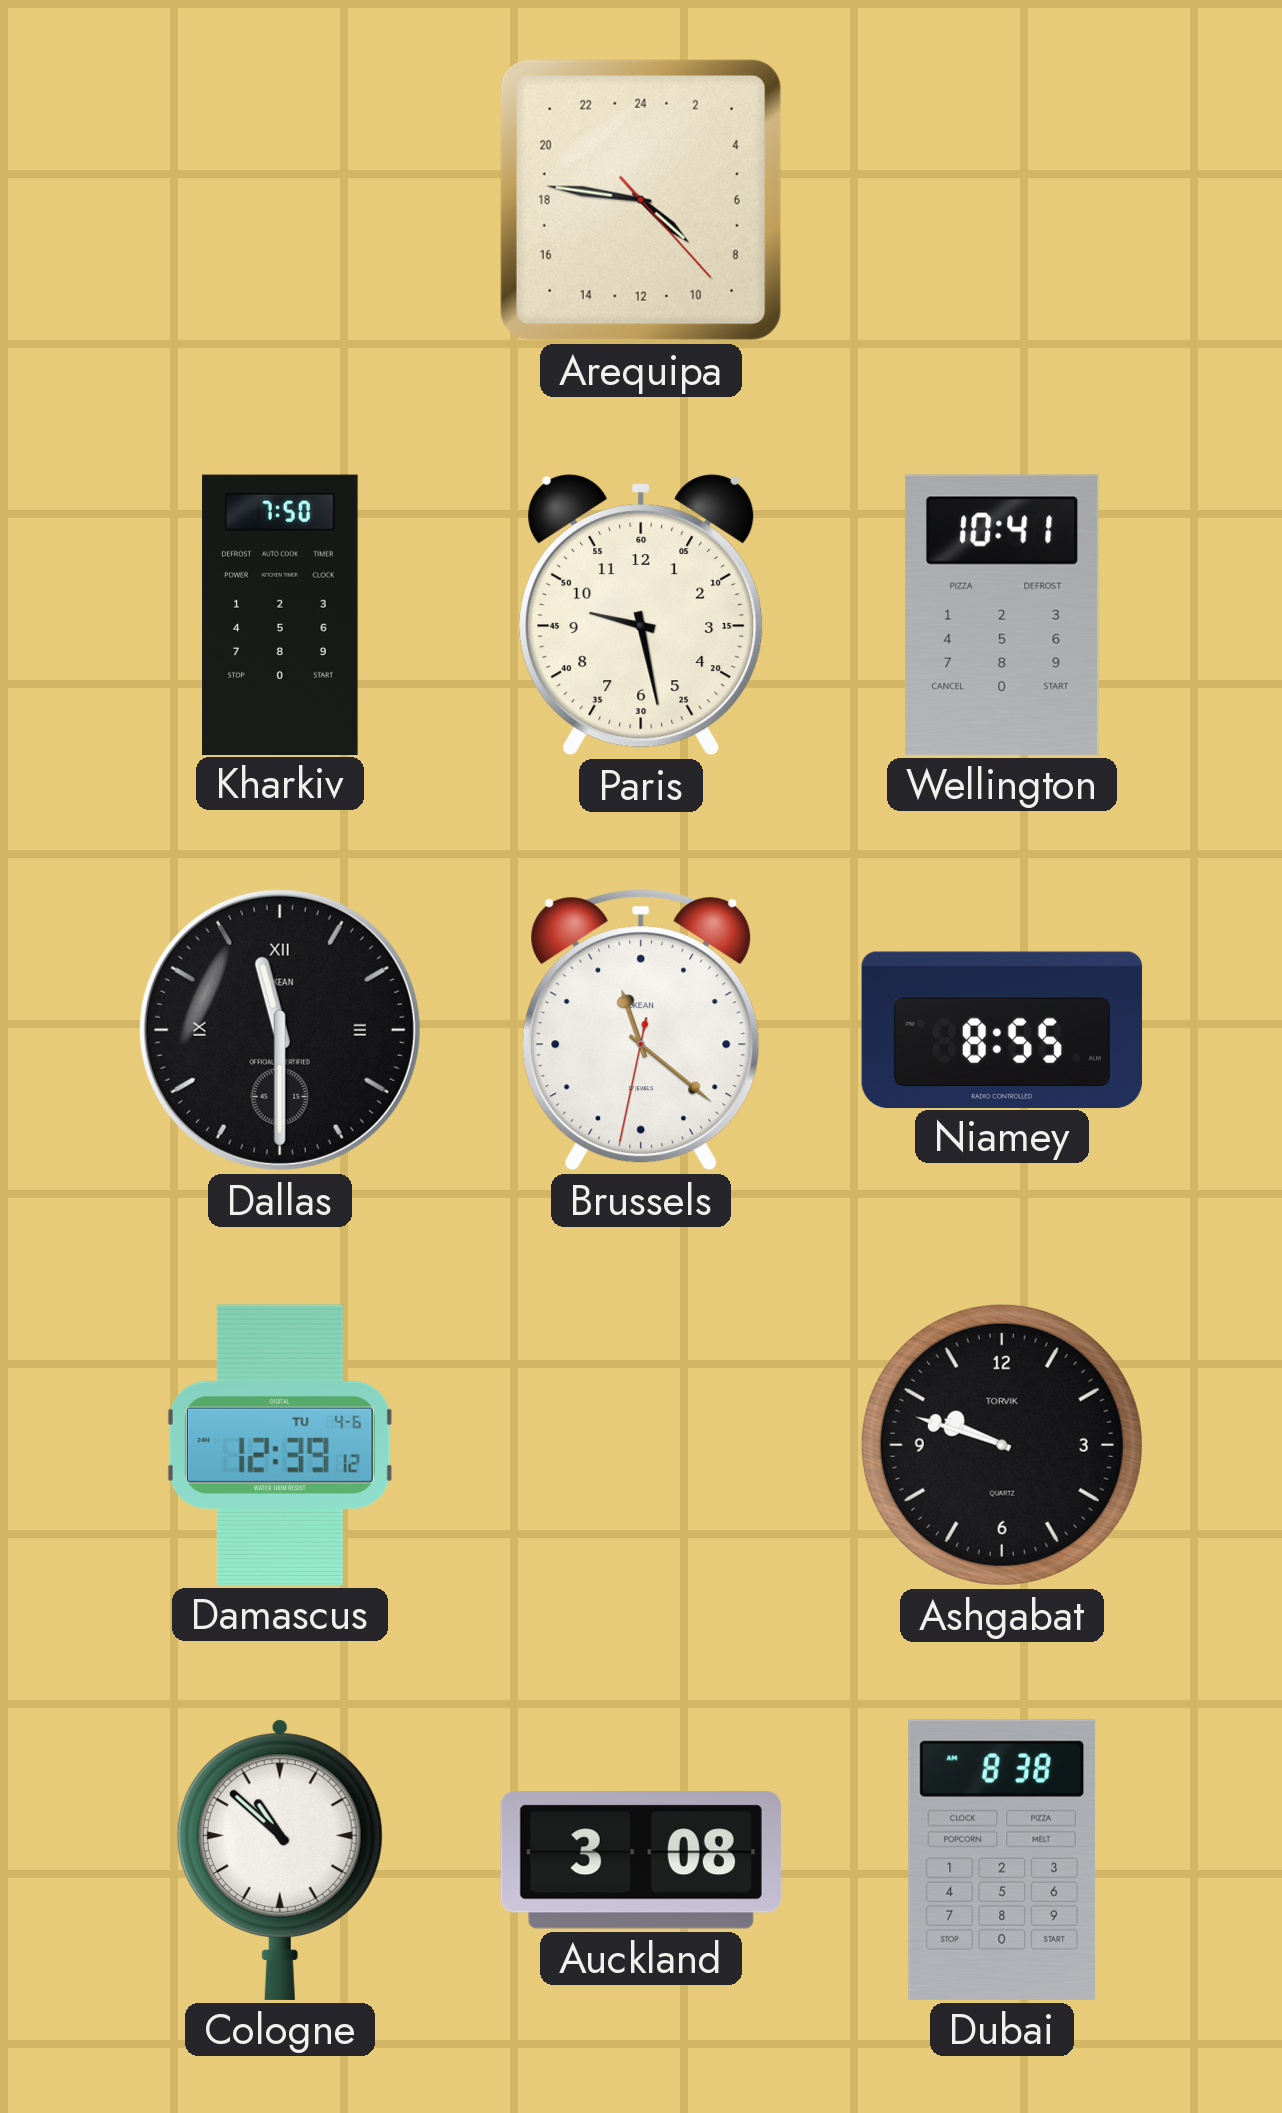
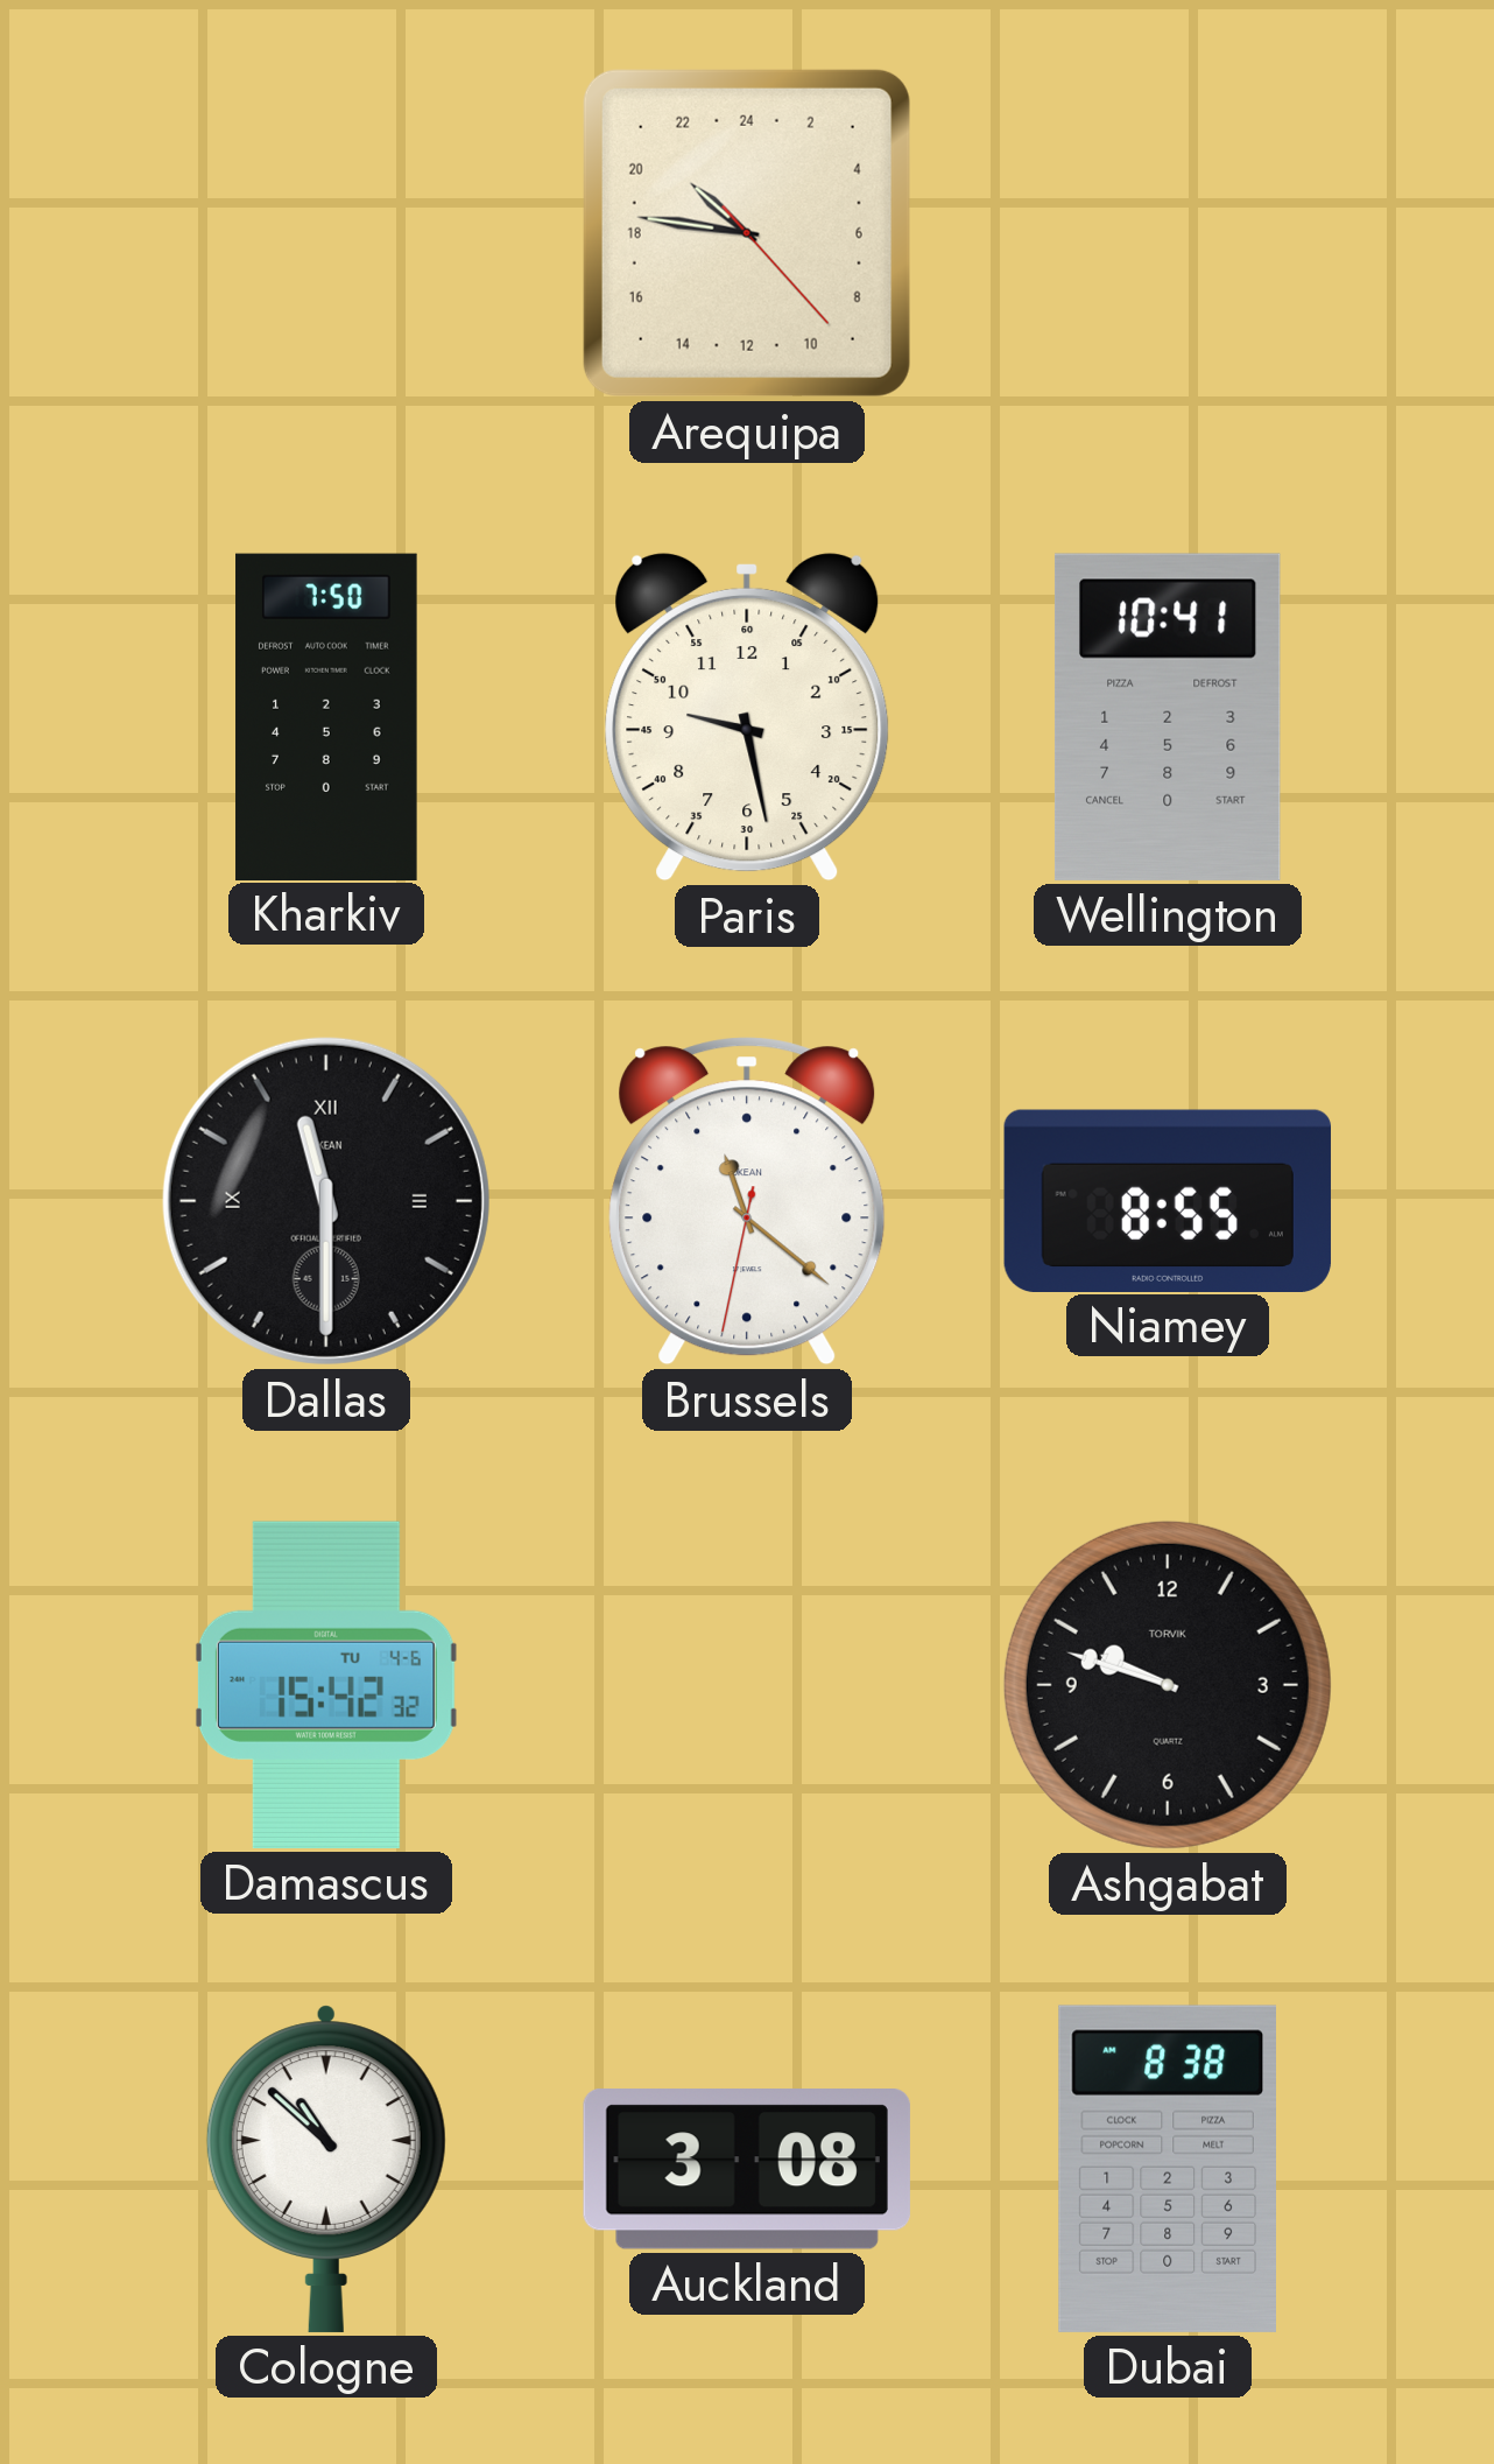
Arequipa: 8:46 -> 20:46 (747, 233)
Damascus: 12:39 -> 15:42 (326, 1685)
